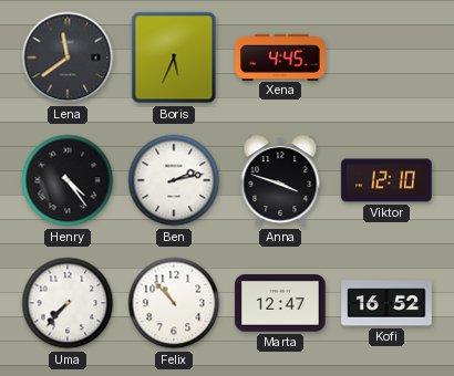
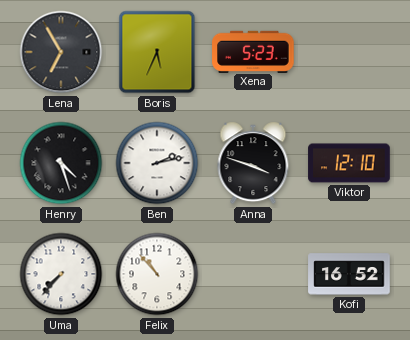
Lena: 11:39 -> 6:55 (61, 52)
Xena: 4:45 -> 5:23 (253, 51)
Henry: 4:24 -> 4:27 (61, 163)
Marta: 12:47 -> none (280, 303)
